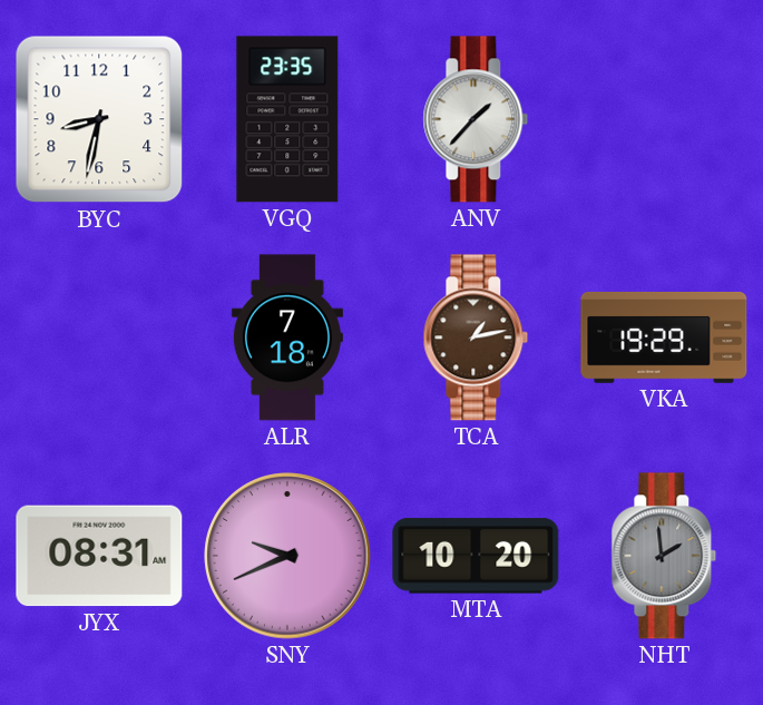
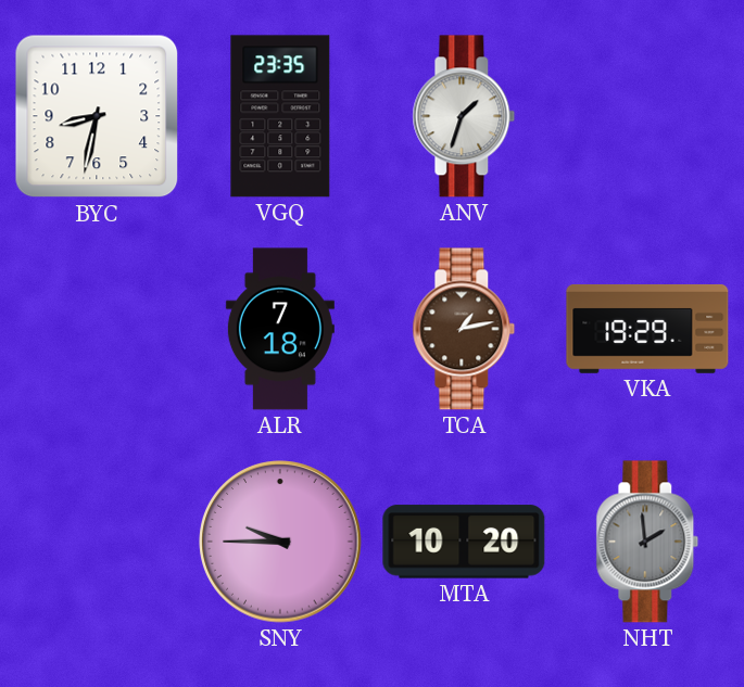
ANV: 1:37 -> 1:33 (464, 116)
JYX: 08:31 -> none (99, 556)
SNY: 9:41 -> 9:45 (280, 542)
